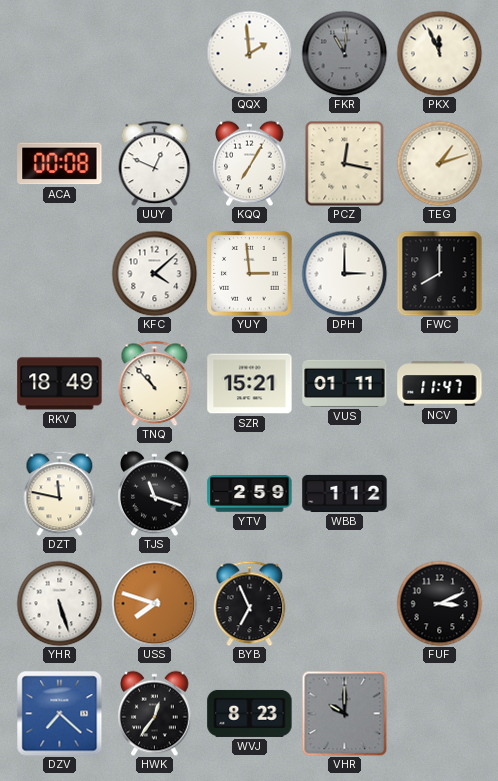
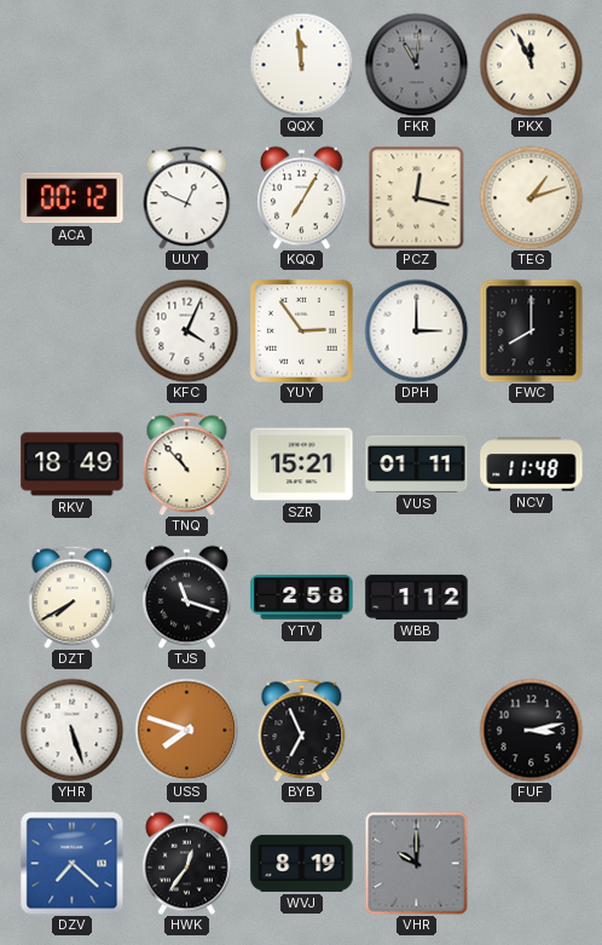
QQX: 1:59 -> 11:59 (301, 64)
ACA: 00:08 -> 00:12 (73, 198)
KFC: 4:08 -> 4:04 (186, 330)
YUY: 2:59 -> 2:54 (302, 332)
NCV: 11:47 -> 11:48 (532, 465)
DZT: 11:47 -> 7:40 (73, 597)
YTV: 2:59 -> 2:58 (302, 598)
FUF: 3:11 -> 3:13 (531, 730)
WVJ: 8:23 -> 8:19 (302, 863)
